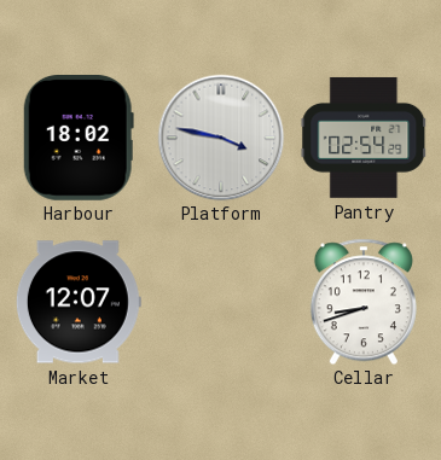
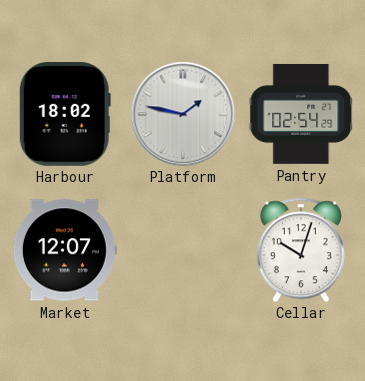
Platform: 3:47 -> 1:47 (183, 114)
Cellar: 8:42 -> 10:03 (301, 250)
